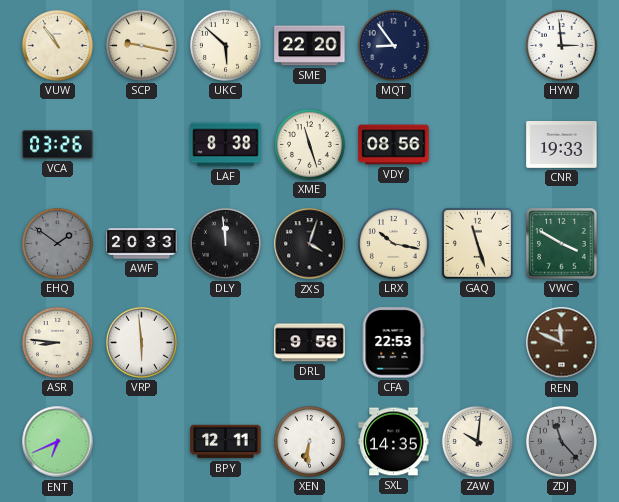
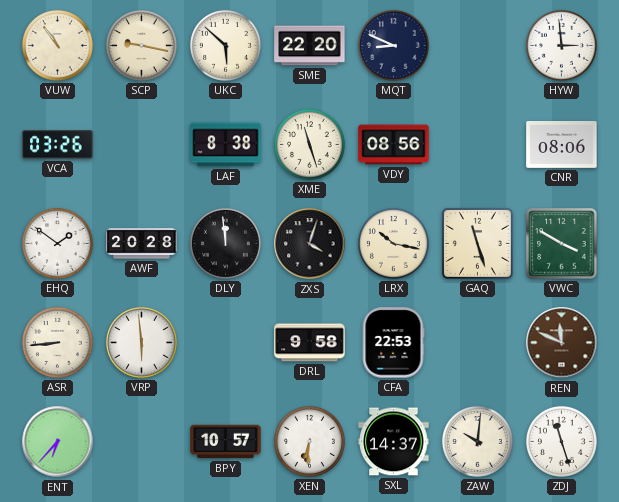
MQT: 8:54 -> 8:49 (393, 45)
CNR: 19:33 -> 08:06 (562, 145)
EHQ dial: grey -> white (57, 243)
AWF: 20:33 -> 20:28 (142, 244)
ASR: 8:46 -> 8:44 (57, 342)
ENT: 6:41 -> 6:37 (58, 442)
BPY: 12:11 -> 10:57 (226, 442)
SXL: 14:35 -> 14:37 (394, 442)
ZDJ: 11:23 -> 11:27 (561, 441)
ZDJ dial: grey -> white (561, 441)
